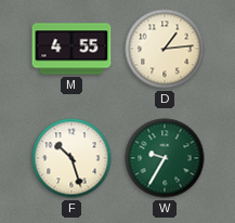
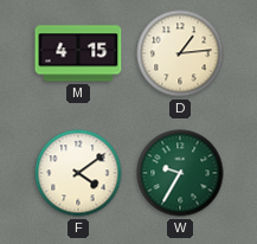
M: 4:55 -> 4:15 (78, 53)
F: 10:27 -> 4:09 (78, 173)
